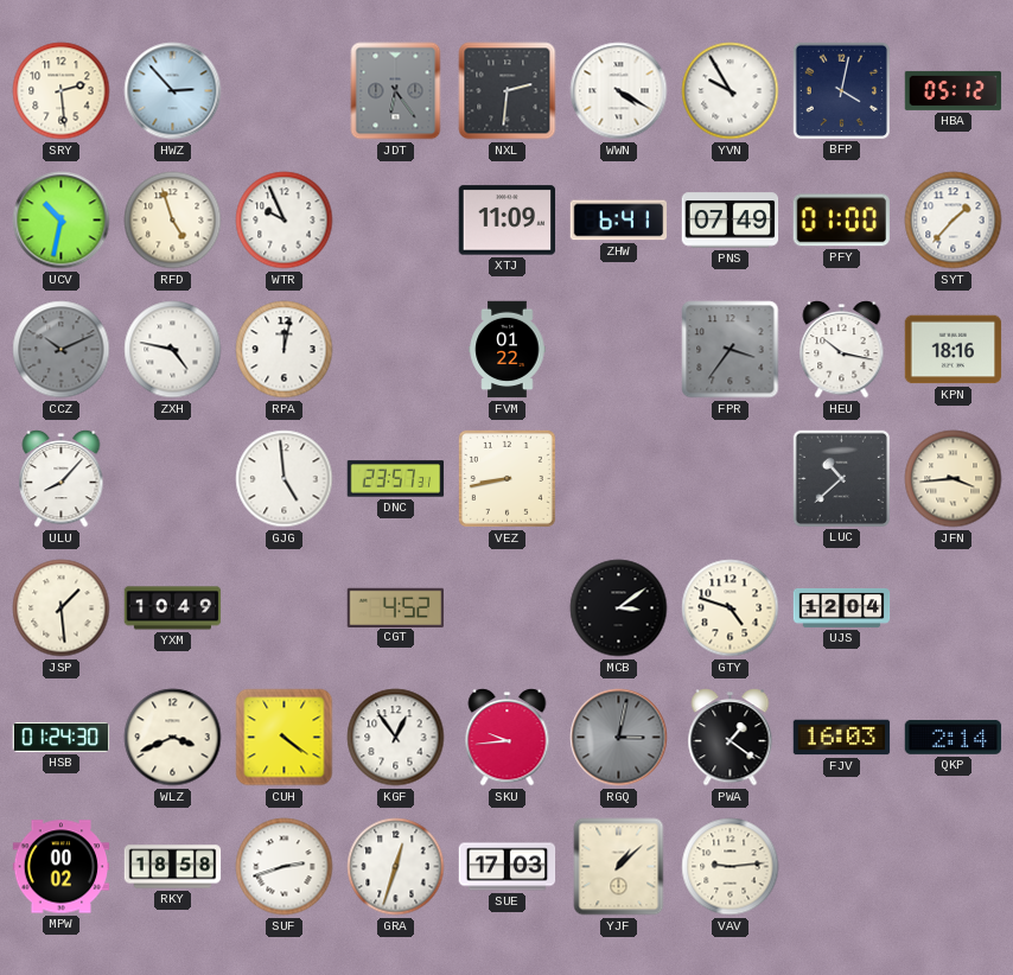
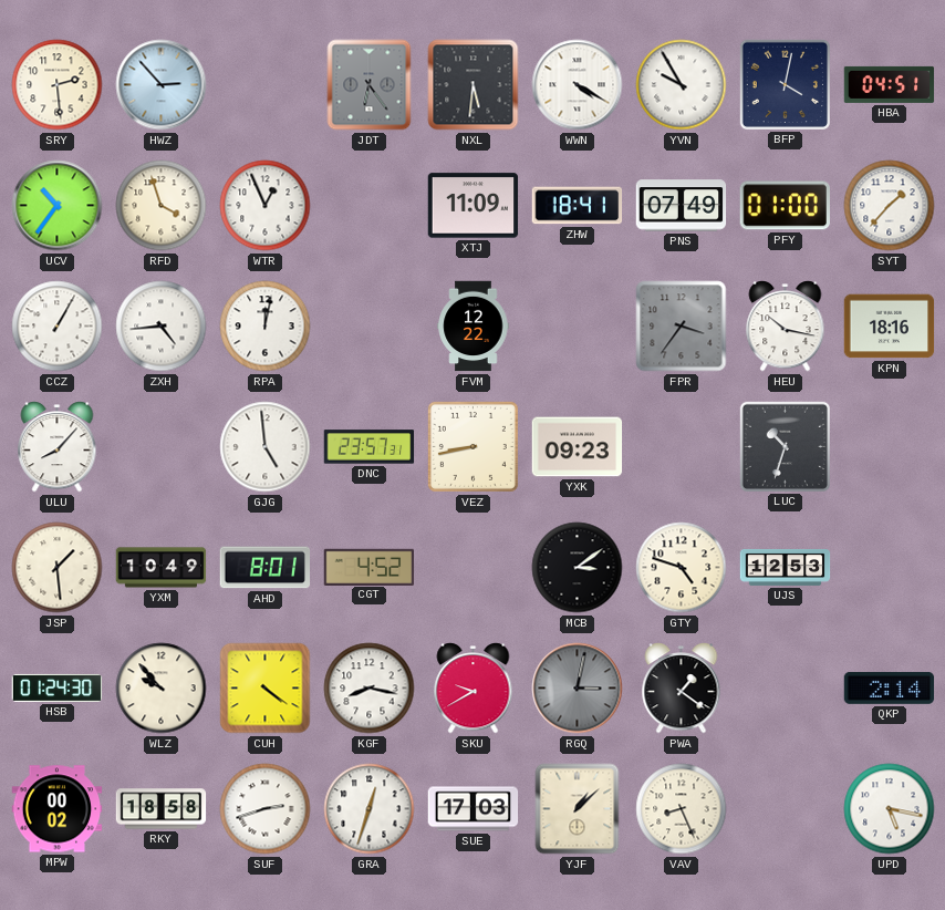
NXL: 2:31 -> 5:31 (474, 85)
HBA: 05:12 -> 04:51 (890, 84)
UCV: 10:32 -> 10:36 (58, 206)
RFD: 4:57 -> 3:57 (162, 206)
WTR: 9:56 -> 12:56 (266, 206)
ZHW: 6:41 -> 18:41 (578, 206)
CCZ: 10:11 -> 1:05 (58, 327)
CCZ dial: grey -> white (58, 327)
ZXH: 4:47 -> 4:44 (162, 327)
FVM: 01:22 -> 12:22 (474, 327)
YXK: none -> 09:23 (578, 447)
LUC: 10:38 -> 10:33 (785, 446)
JFN: 3:44 -> none (954, 479)
AHD: none -> 8:01 (264, 568)
UJS: 12:04 -> 12:53 (786, 567)
WLZ: 3:41 -> 9:53 (162, 689)
KGF: 12:54 -> 8:17 (370, 689)
SKU: 9:44 -> 9:40 (474, 689)
FJV: 16:03 -> none (842, 738)
VAV: 9:14 -> 8:26 (682, 809)
UPD: none -> 5:17 (890, 809)
